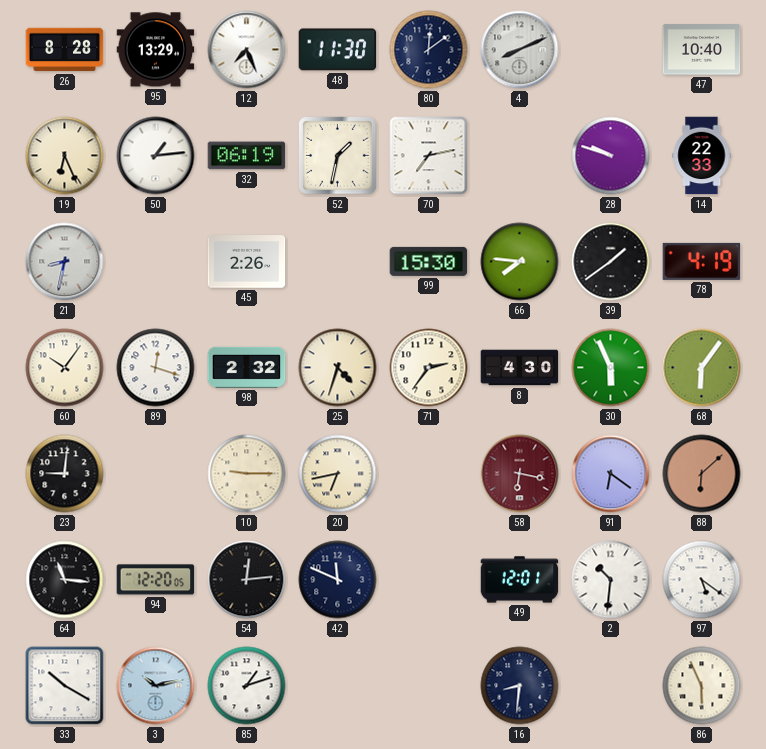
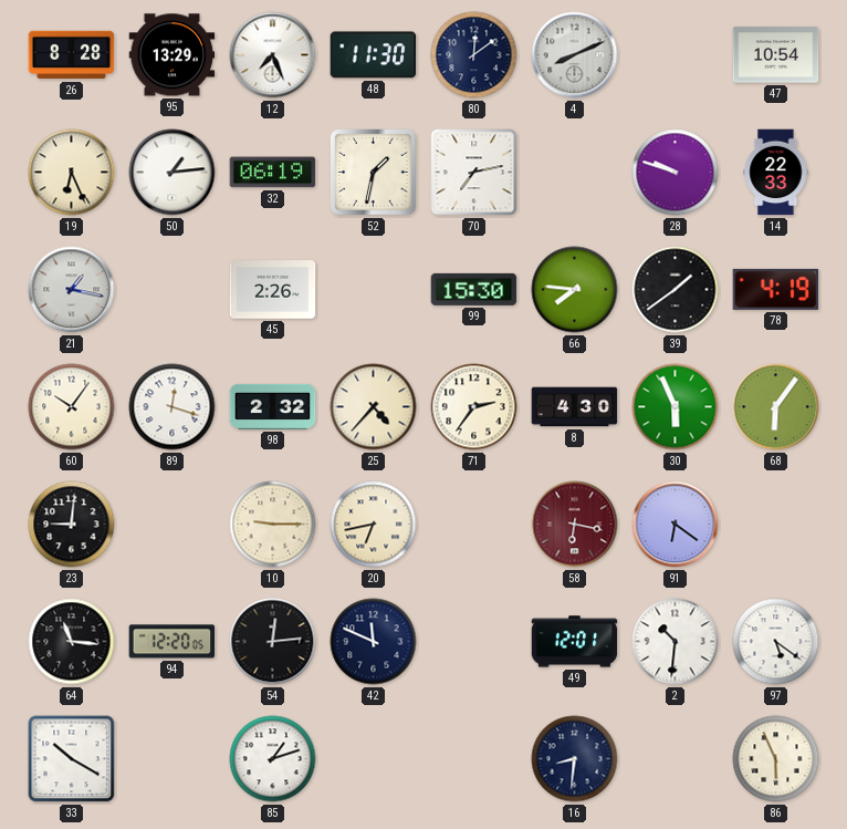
47: 10:40 -> 10:54 (776, 55)
21: 8:32 -> 1:17 (72, 290)
25: 4:33 -> 4:37 (374, 407)
88: 6:08 -> none (702, 474)
3: 10:13 -> none (156, 686)
